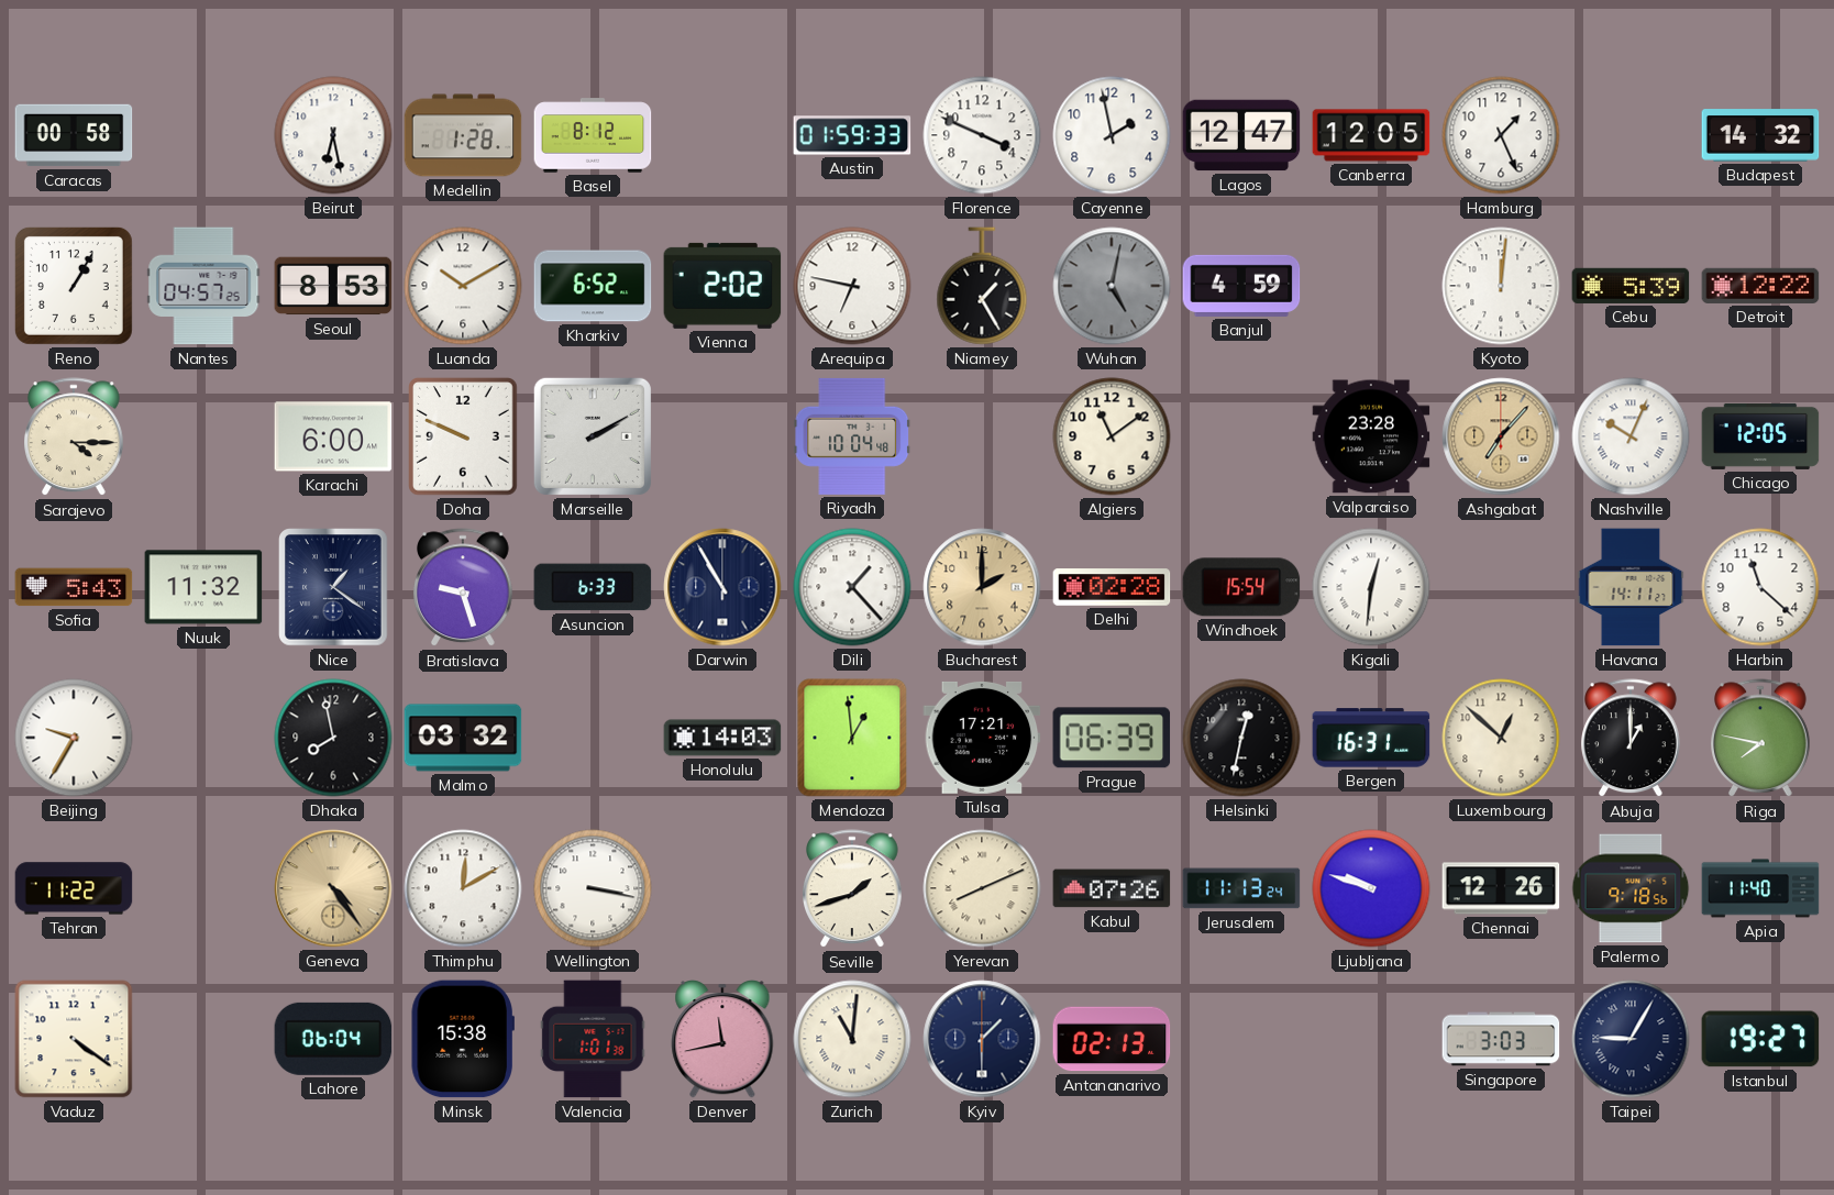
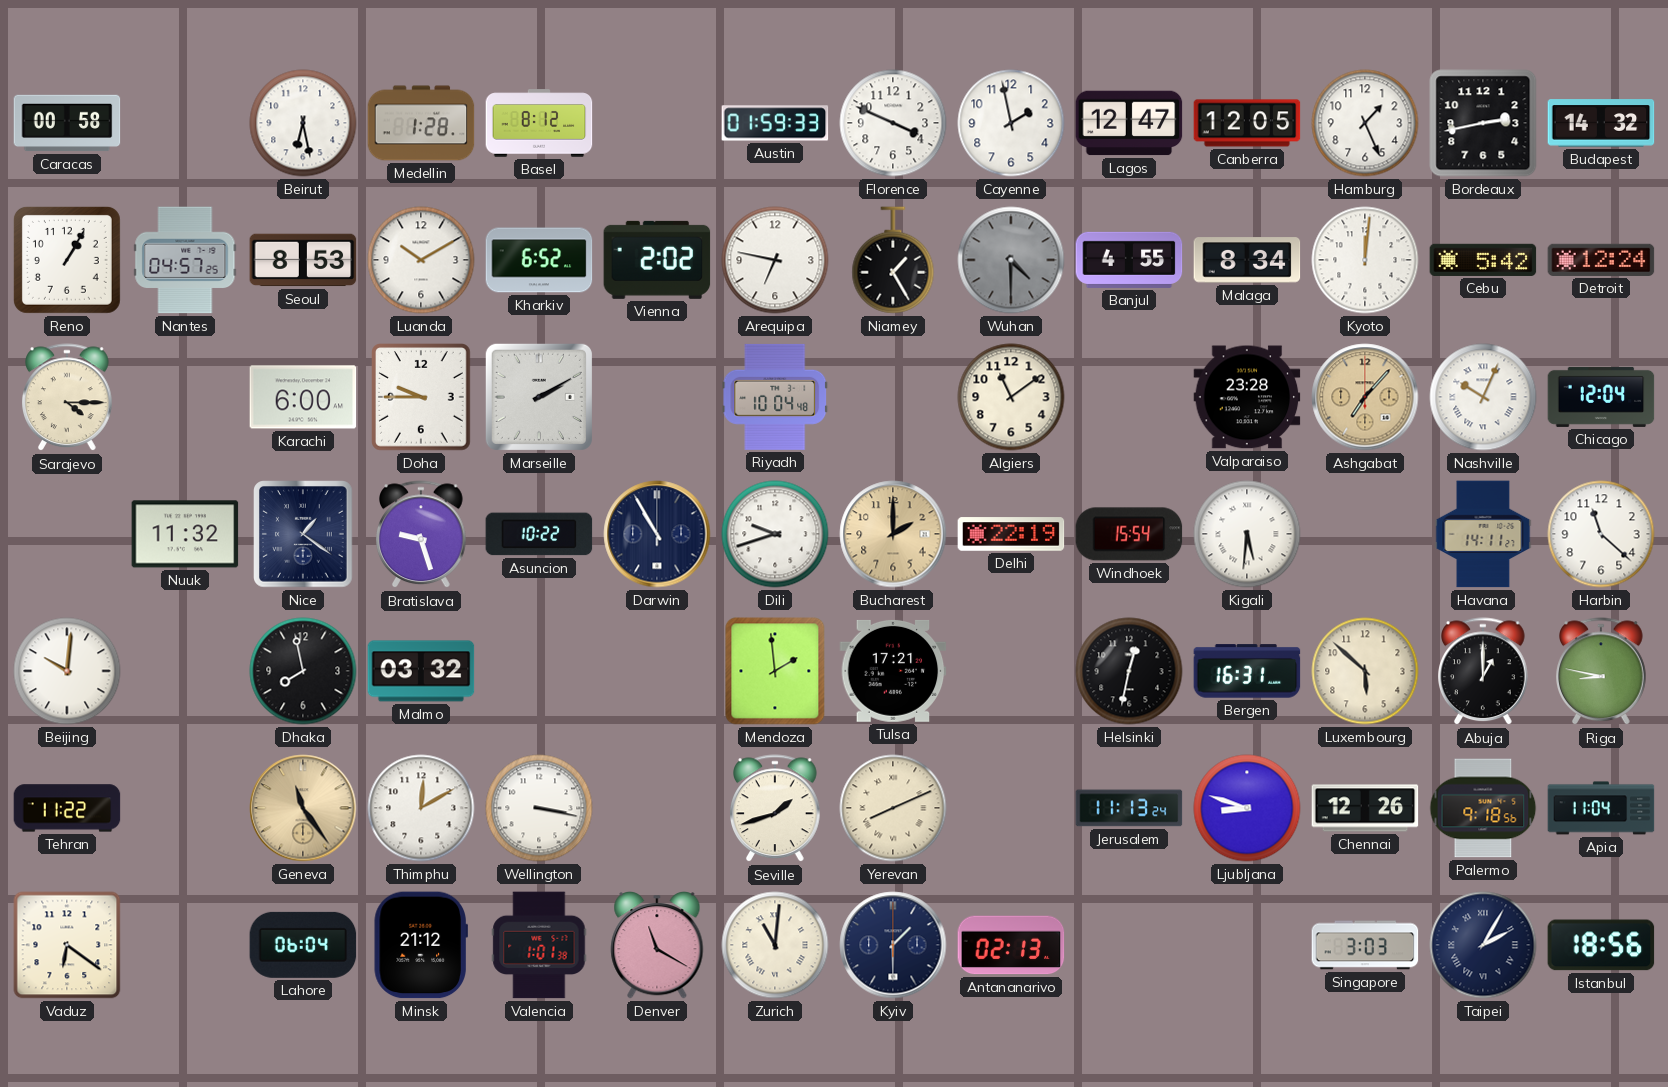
Bordeaux: none -> 2:43 (1483, 123)
Wuhan: 5:02 -> 4:30 (1011, 260)
Banjul: 4:59 -> 4:55 (1129, 260)
Malaga: none -> 8:34 (1247, 260)
Cebu: 5:39 -> 5:42 (1483, 260)
Detroit: 12:22 -> 12:24 (1601, 260)
Doha: 9:49 -> 9:45 (422, 398)
Chicago: 12:05 -> 12:04 (1601, 397)
Sofia: 5:43 -> none (74, 587)
Asuncion: 6:33 -> 10:22 (539, 534)
Dili: 1:23 -> 9:42 (775, 534)
Delhi: 02:28 -> 22:19 (1011, 534)
Kigali: 12:31 -> 5:31 (1247, 534)
Beijing: 9:35 -> 10:01 (67, 671)
Honolulu: 14:03 -> none (722, 738)
Mendoza: 12:59 -> 1:59 (775, 671)
Prague: 06:39 -> none (1112, 738)
Luxembourg: 12:52 -> 5:52 (1365, 671)
Riga: 7:47 -> 8:47 (1602, 672)
Geneva: 4:24 -> 11:24 (303, 808)
Kabul: 07:26 -> none (1112, 888)
Ljubljana: 9:48 -> 8:48 (1247, 808)
Apia: 11:40 -> 11:04 (1601, 808)
Vaduz: 4:21 -> 6:21 (67, 945)
Minsk: 15:38 -> 21:12 (421, 945)
Denver: 11:43 -> 11:20 (657, 946)
Taipei: 9:05 -> 2:05 (1483, 945)
Istanbul: 19:27 -> 18:56 (1601, 945)
